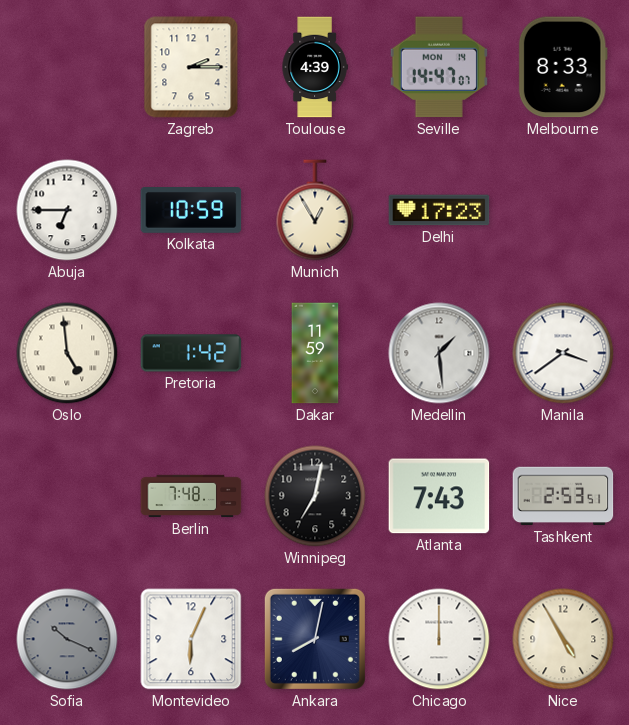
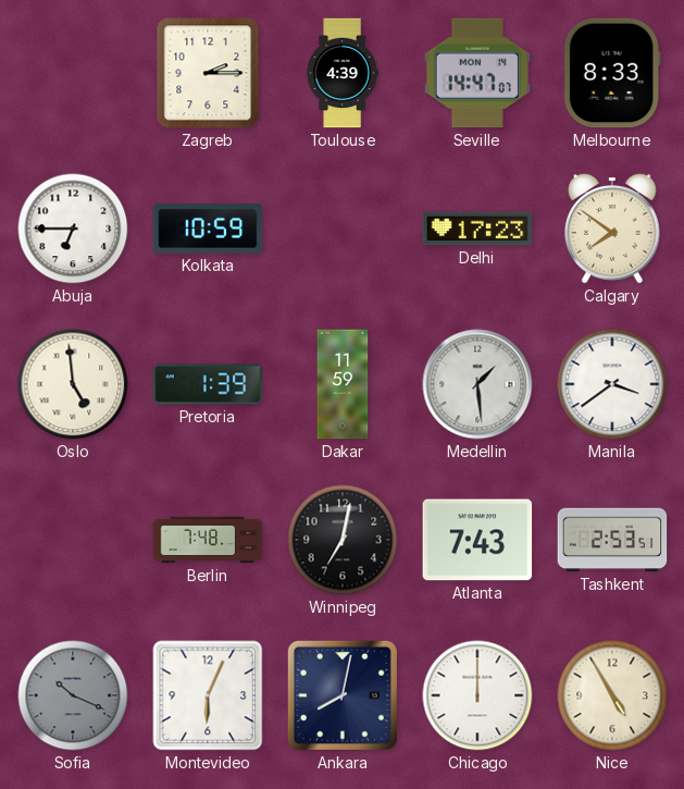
Munich: 12:55 -> none (315, 210)
Calgary: none -> 7:51 (612, 229)
Pretoria: 1:42 -> 1:39 (208, 384)
